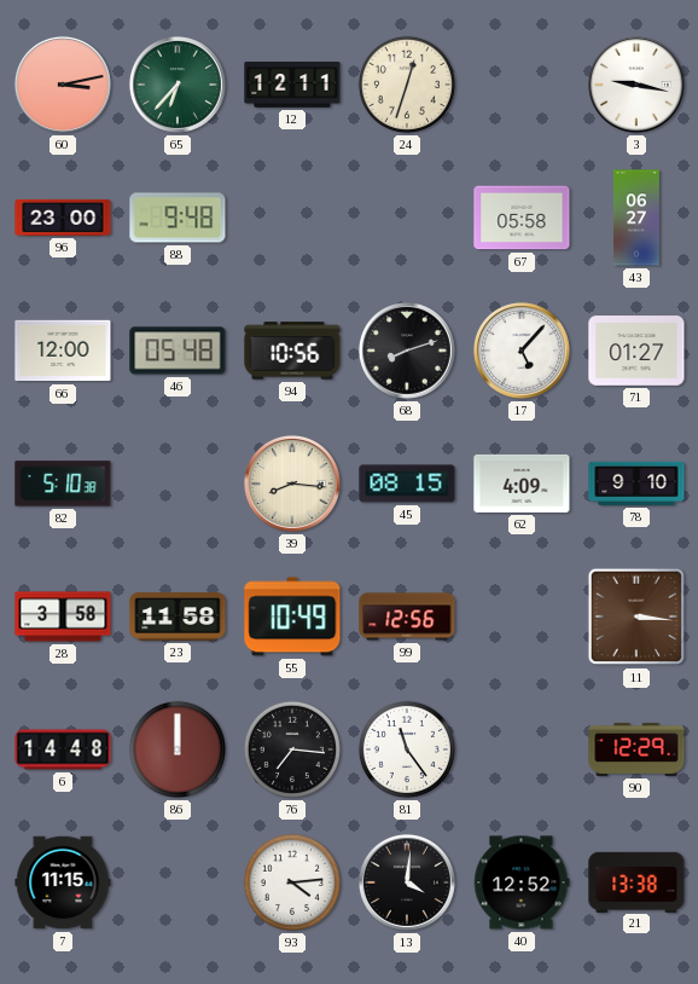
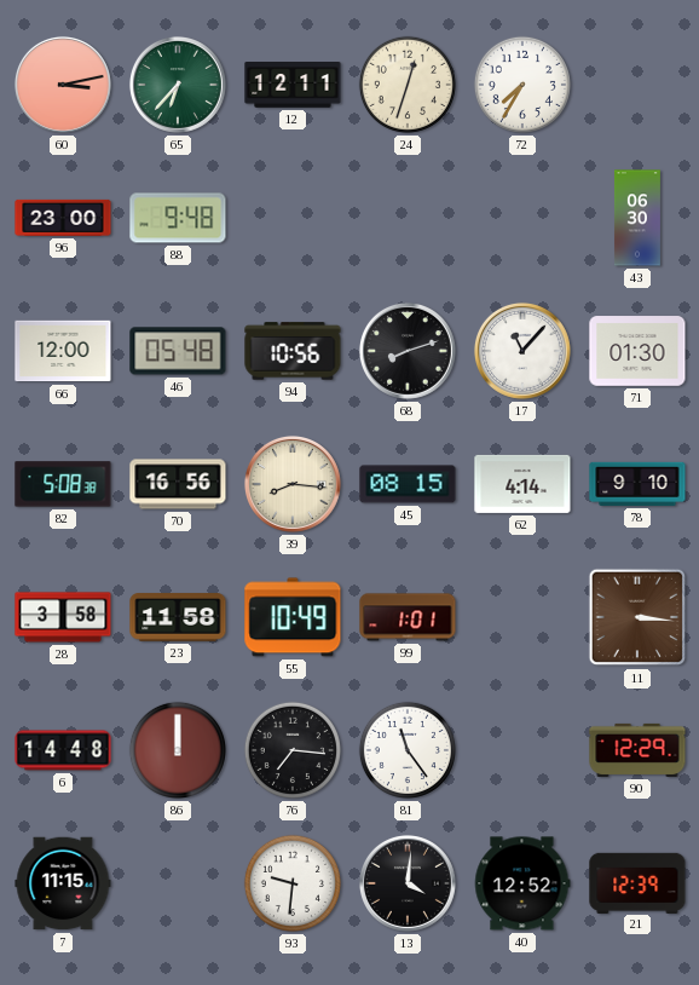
72: none -> 7:35 (522, 85)
3: 9:17 -> none (636, 85)
67: 05:58 -> none (522, 218)
43: 06:27 -> 06:30 (637, 218)
17: 5:07 -> 11:07 (522, 351)
71: 01:27 -> 01:30 (637, 351)
82: 5:10 -> 5:08 (63, 484)
70: none -> 16:56 (178, 484)
62: 4:09 -> 4:14 (522, 484)
99: 12:56 -> 1:01 (408, 617)
93: 4:14 -> 9:31 (293, 883)
21: 13:38 -> 12:39 (637, 882)
